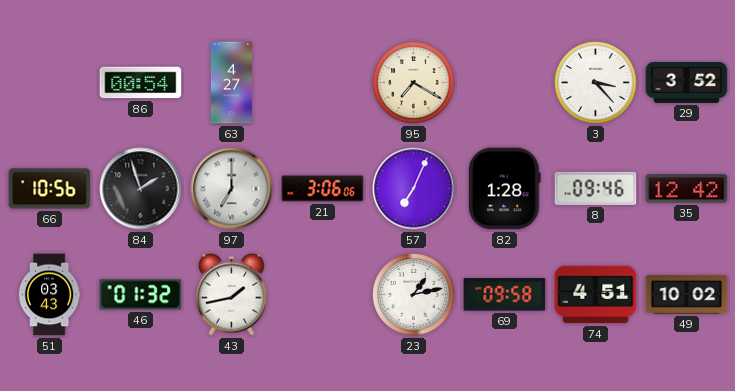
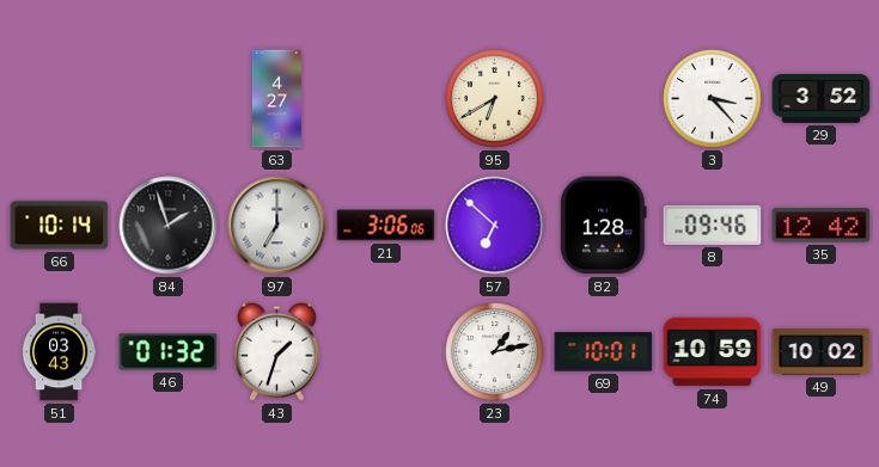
86: 00:54 -> none (141, 83)
95: 7:20 -> 6:40 (495, 99)
66: 10:56 -> 10:14 (60, 226)
57: 7:04 -> 6:52 (495, 226)
43: 1:43 -> 1:33 (276, 351)
69: 09:58 -> 10:01 (604, 352)
74: 4:51 -> 10:59 (713, 352)
